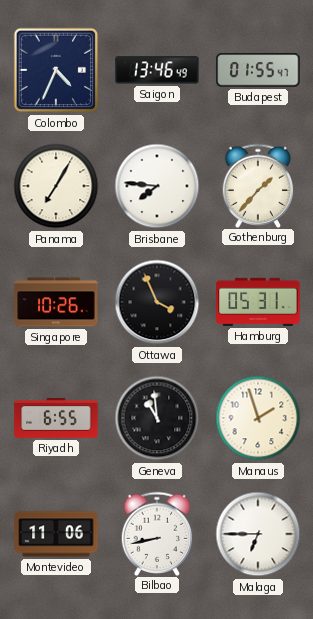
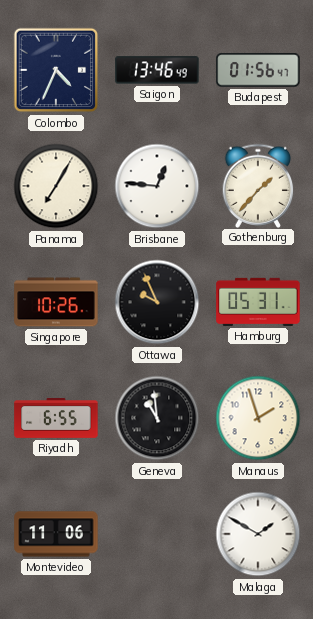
Budapest: 01:55 -> 01:56 (258, 70)
Brisbane: 7:46 -> 12:46 (157, 186)
Ottawa: 3:56 -> 9:56 (157, 302)
Bilbao: 8:43 -> none (157, 533)
Malaga: 6:45 -> 1:50 (258, 534)
